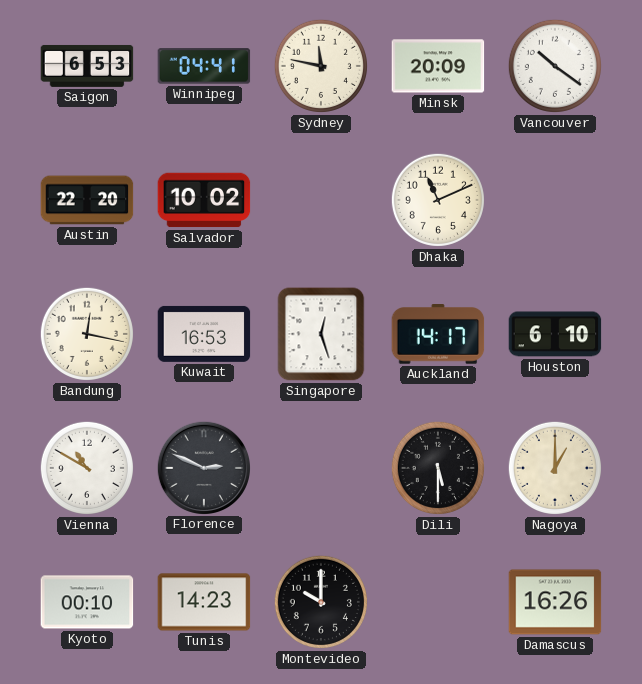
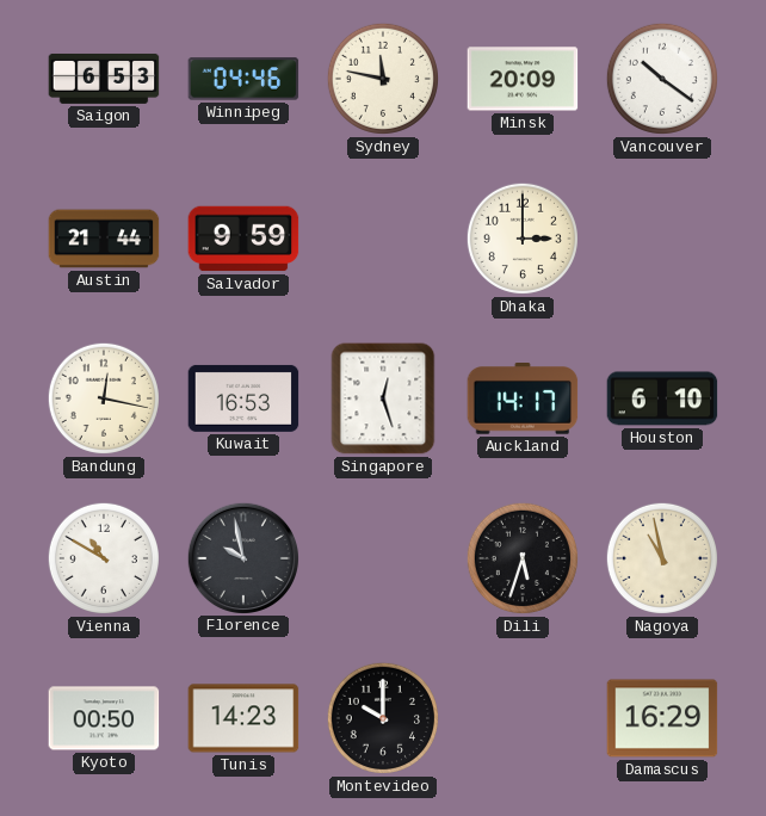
Winnipeg: 04:41 -> 04:46 (243, 79)
Austin: 22:20 -> 21:44 (104, 239)
Salvador: 10:02 -> 9:59 (243, 239)
Dhaka: 11:11 -> 3:00 (523, 239)
Florence: 2:49 -> 9:58 (242, 557)
Dili: 5:30 -> 5:33 (523, 558)
Nagoya: 1:00 -> 10:58 (662, 558)
Kyoto: 00:10 -> 00:50 (104, 718)
Damascus: 16:26 -> 16:29 (662, 718)
